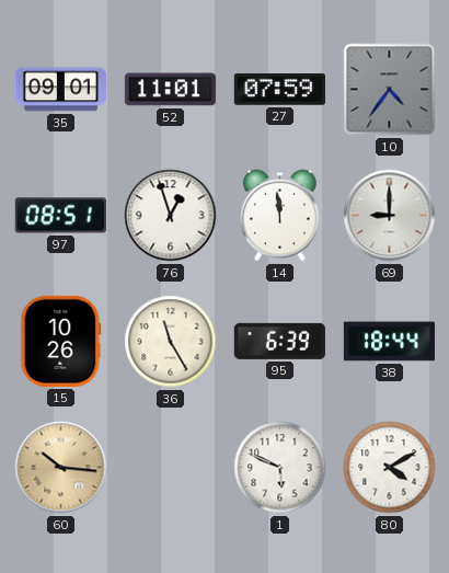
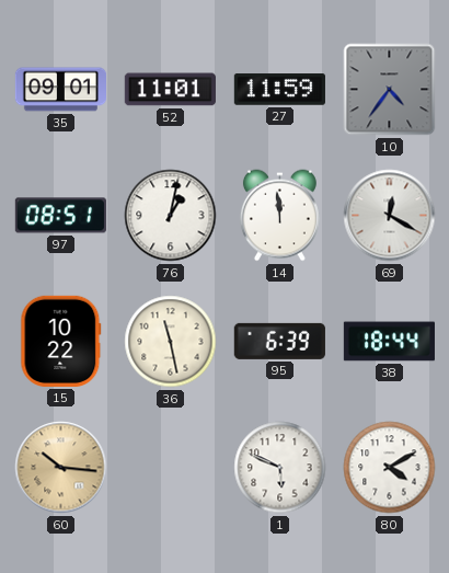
27: 07:59 -> 11:59 (279, 90)
76: 12:57 -> 1:02 (171, 216)
69: 9:00 -> 12:20 (390, 216)
15: 10:26 -> 10:22 (61, 341)
36: 11:25 -> 11:28 (171, 342)
